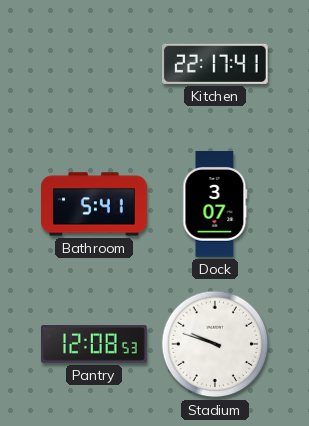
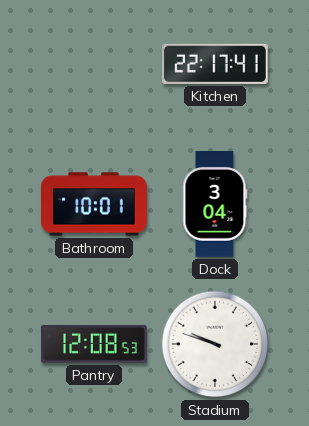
Bathroom: 5:41 -> 10:01 (95, 204)
Dock: 3:07 -> 3:04 (215, 205)
